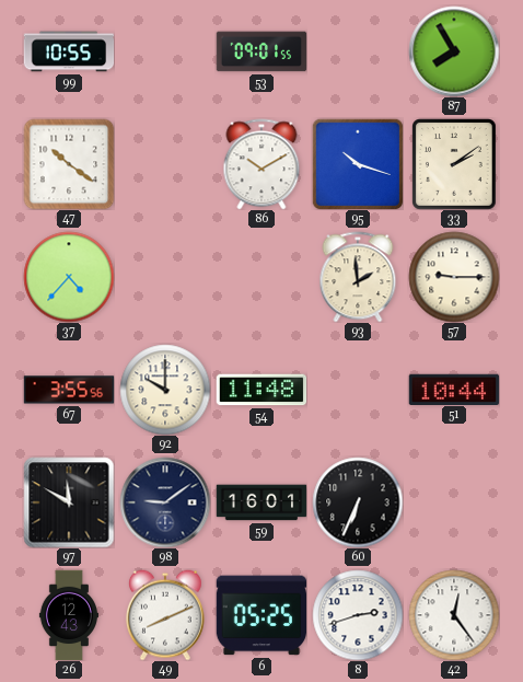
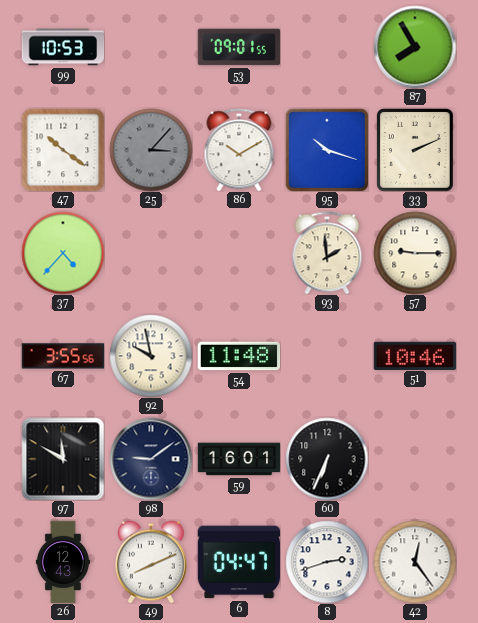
99: 10:55 -> 10:53 (63, 47)
25: none -> 3:07 (151, 150)
33: 2:09 -> 2:11 (416, 150)
92: 10:00 -> 9:58 (151, 356)
51: 10:44 -> 10:46 (415, 355)
6: 05:25 -> 04:47 (239, 562)
